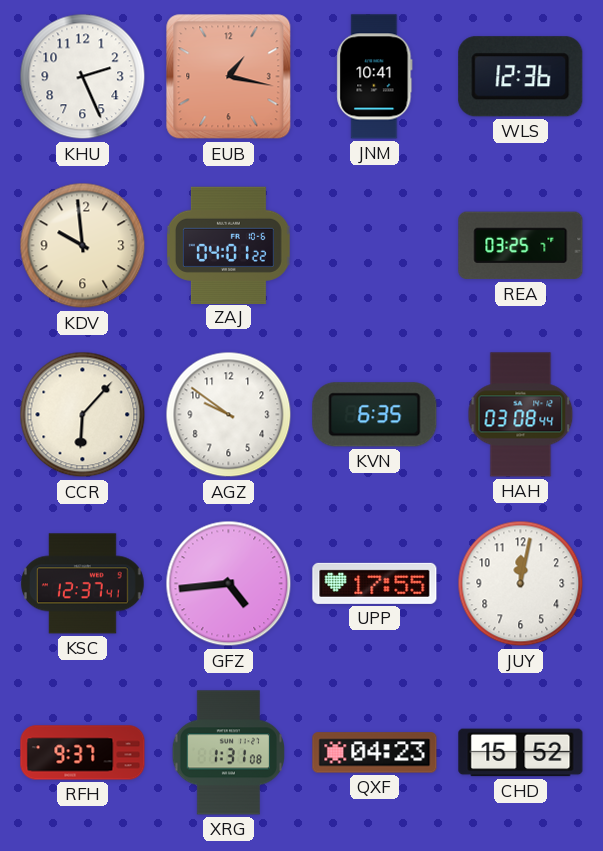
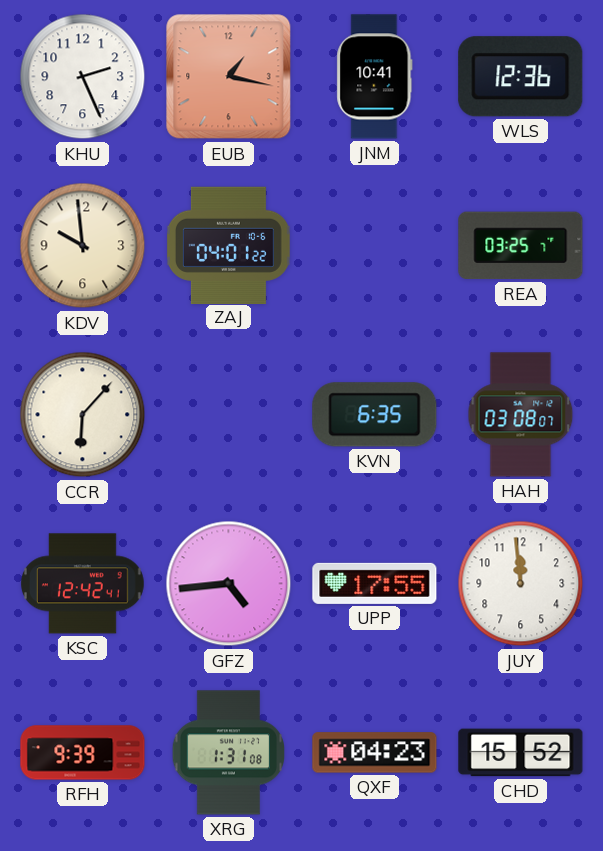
AGZ: 9:51 -> none (229, 415)
HAH: 03:08:44 -> 03:08:07 (521, 415)
KSC: 12:37 -> 12:42 (82, 584)
JUY: 12:02 -> 11:59 (521, 584)
RFH: 9:37 -> 9:39 (83, 753)
